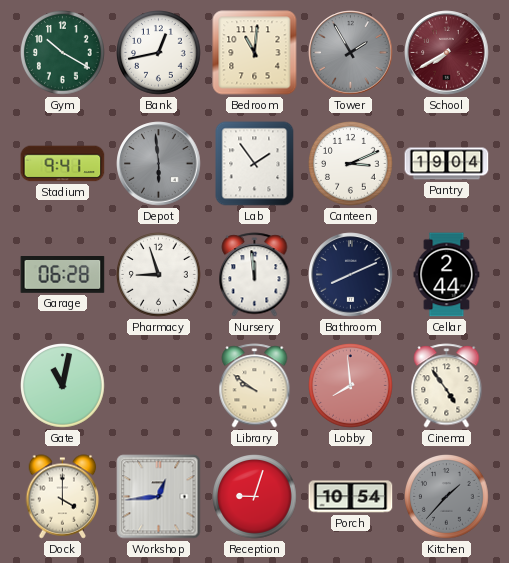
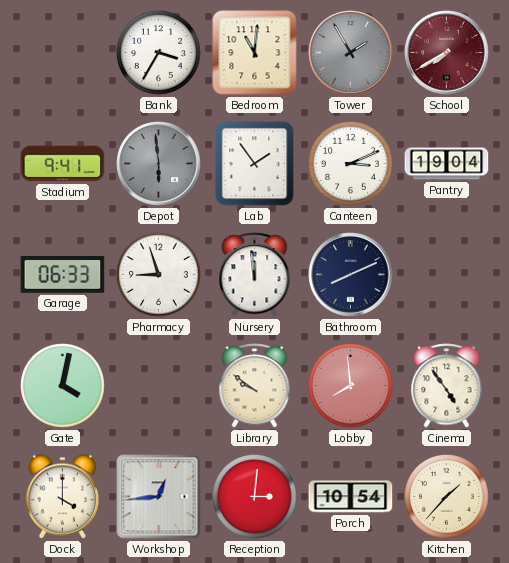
Gym: 10:20 -> none (63, 53)
Bank: 12:43 -> 3:35 (159, 53)
Garage: 06:28 -> 06:33 (63, 275)
Cellar: 2:44 -> none (447, 275)
Gate: 11:02 -> 4:02 (63, 386)
Reception: 9:03 -> 3:01 (255, 497)
Kitchen dial: grey -> cream (447, 497)
